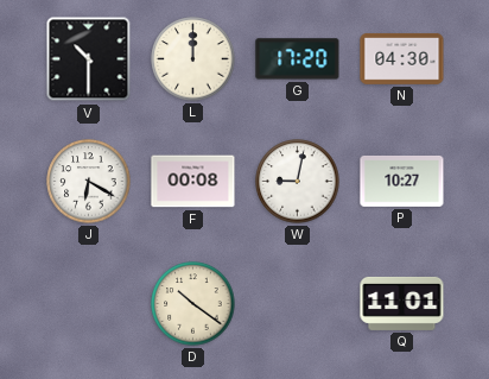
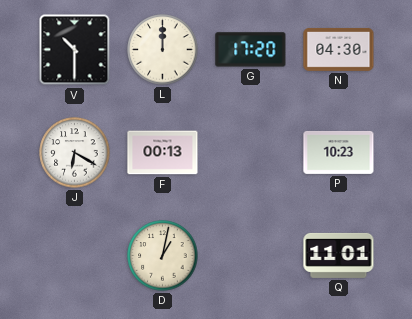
F: 00:08 -> 00:13 (163, 153)
W: 9:02 -> none (298, 182)
P: 10:27 -> 10:23 (339, 152)
D: 10:21 -> 1:02 (163, 256)
